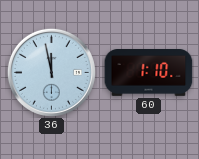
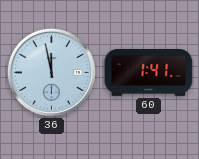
60: 1:10 -> 1:41 (149, 73)
